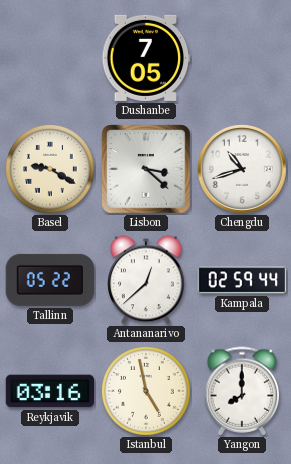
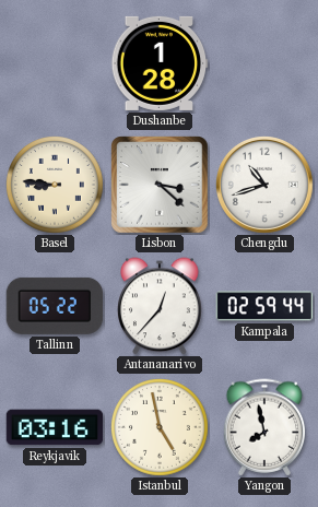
Dushanbe: 7:05 -> 1:28 (160, 63)
Basel: 9:20 -> 8:46 (56, 186)
Antananarivo: 12:38 -> 12:37 (161, 306)
Yangon: 8:00 -> 7:58 (264, 427)
